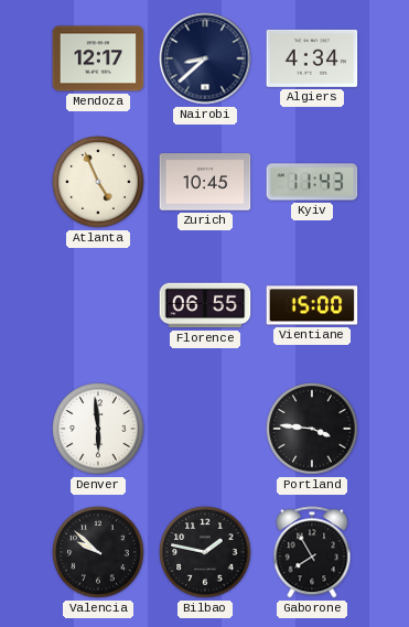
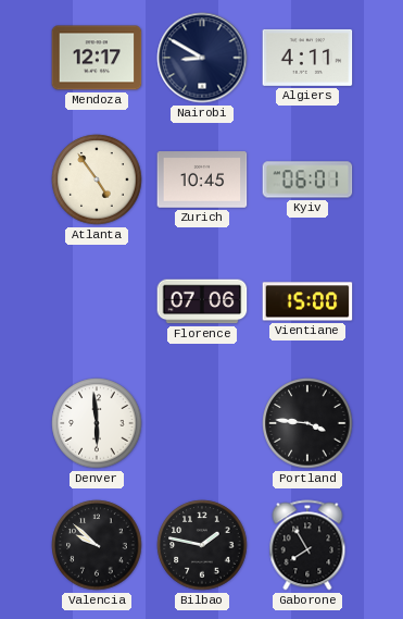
Nairobi: 8:38 -> 8:50 (202, 58)
Algiers: 4:34 -> 4:11 (307, 58)
Atlanta: 4:56 -> 4:54 (97, 179)
Kyiv: 11:43 -> 06:01 (307, 179)
Florence: 06:55 -> 07:06 (202, 301)
